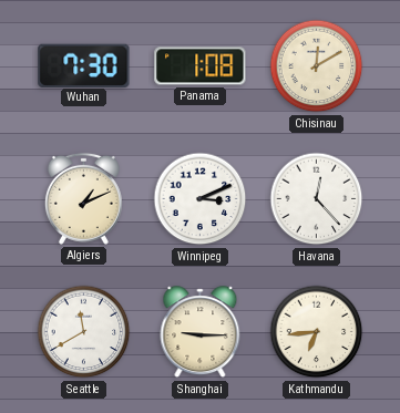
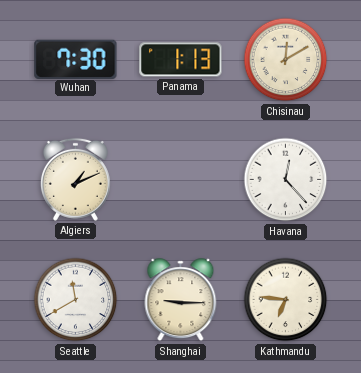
Panama: 1:08 -> 1:13 (181, 60)
Winnipeg: 3:11 -> none (201, 199)
Kathmandu: 6:44 -> 6:46 (286, 300)
